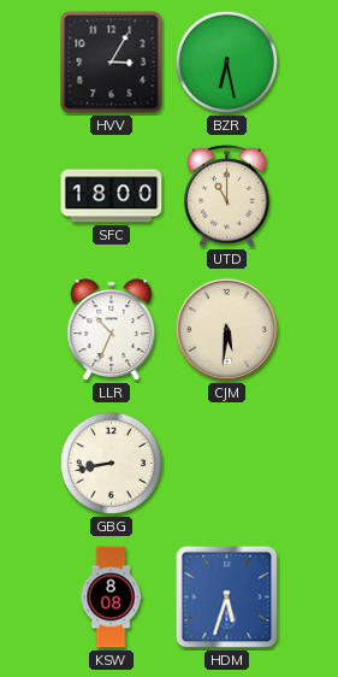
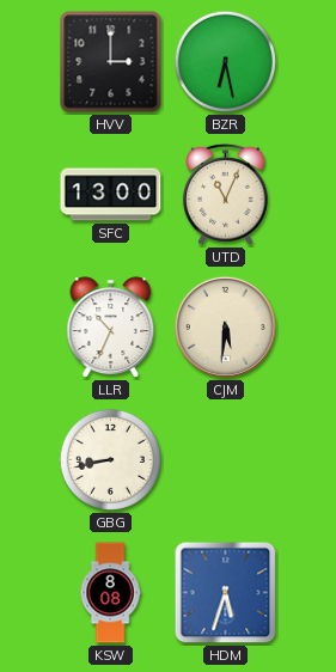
HVV: 3:05 -> 3:00 (111, 62)
SFC: 18:00 -> 13:00 (111, 195)
UTD: 11:00 -> 11:04 (225, 194)
